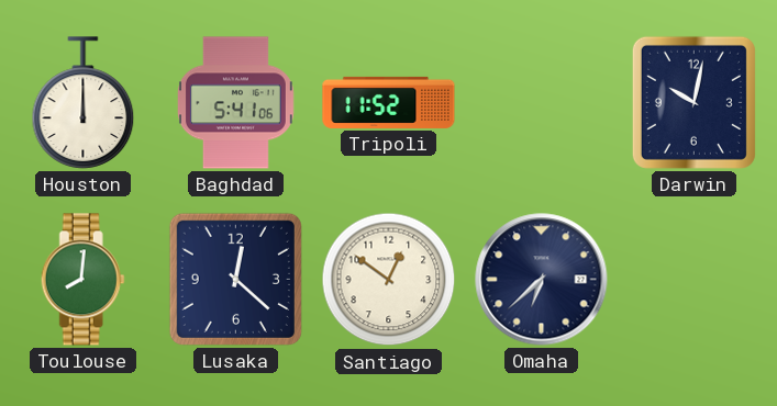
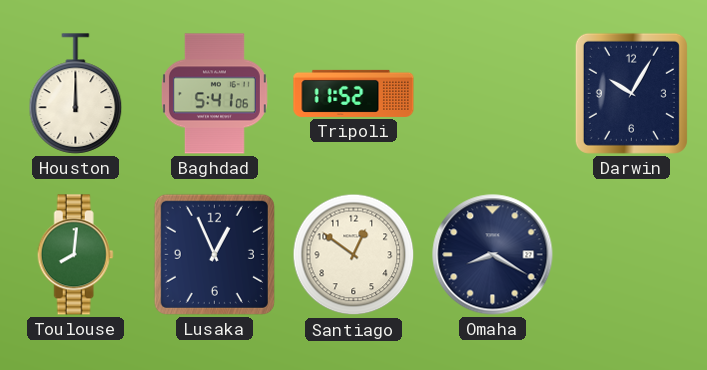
Darwin: 10:02 -> 10:05 (631, 93)
Lusaka: 12:22 -> 12:56 (214, 254)
Omaha: 6:38 -> 8:20 (493, 255)
